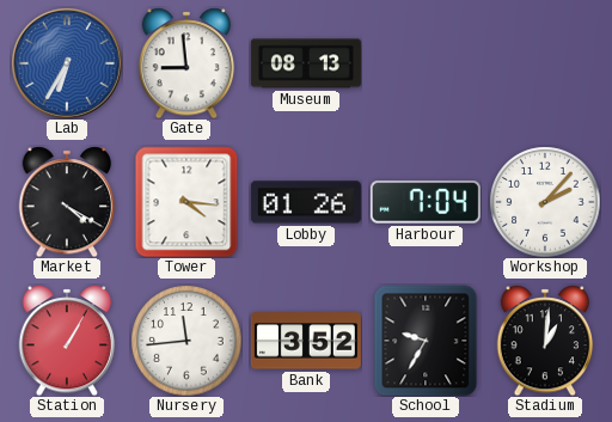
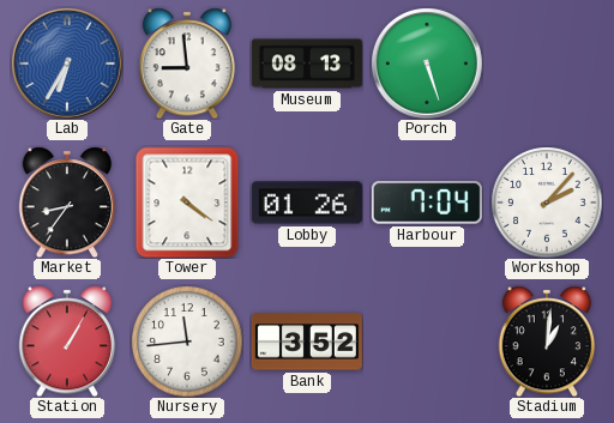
Porch: none -> 5:27 (427, 64)
Market: 4:20 -> 8:36 (67, 203)
Tower: 4:16 -> 4:21 (187, 203)
School: 9:35 -> none (426, 341)
